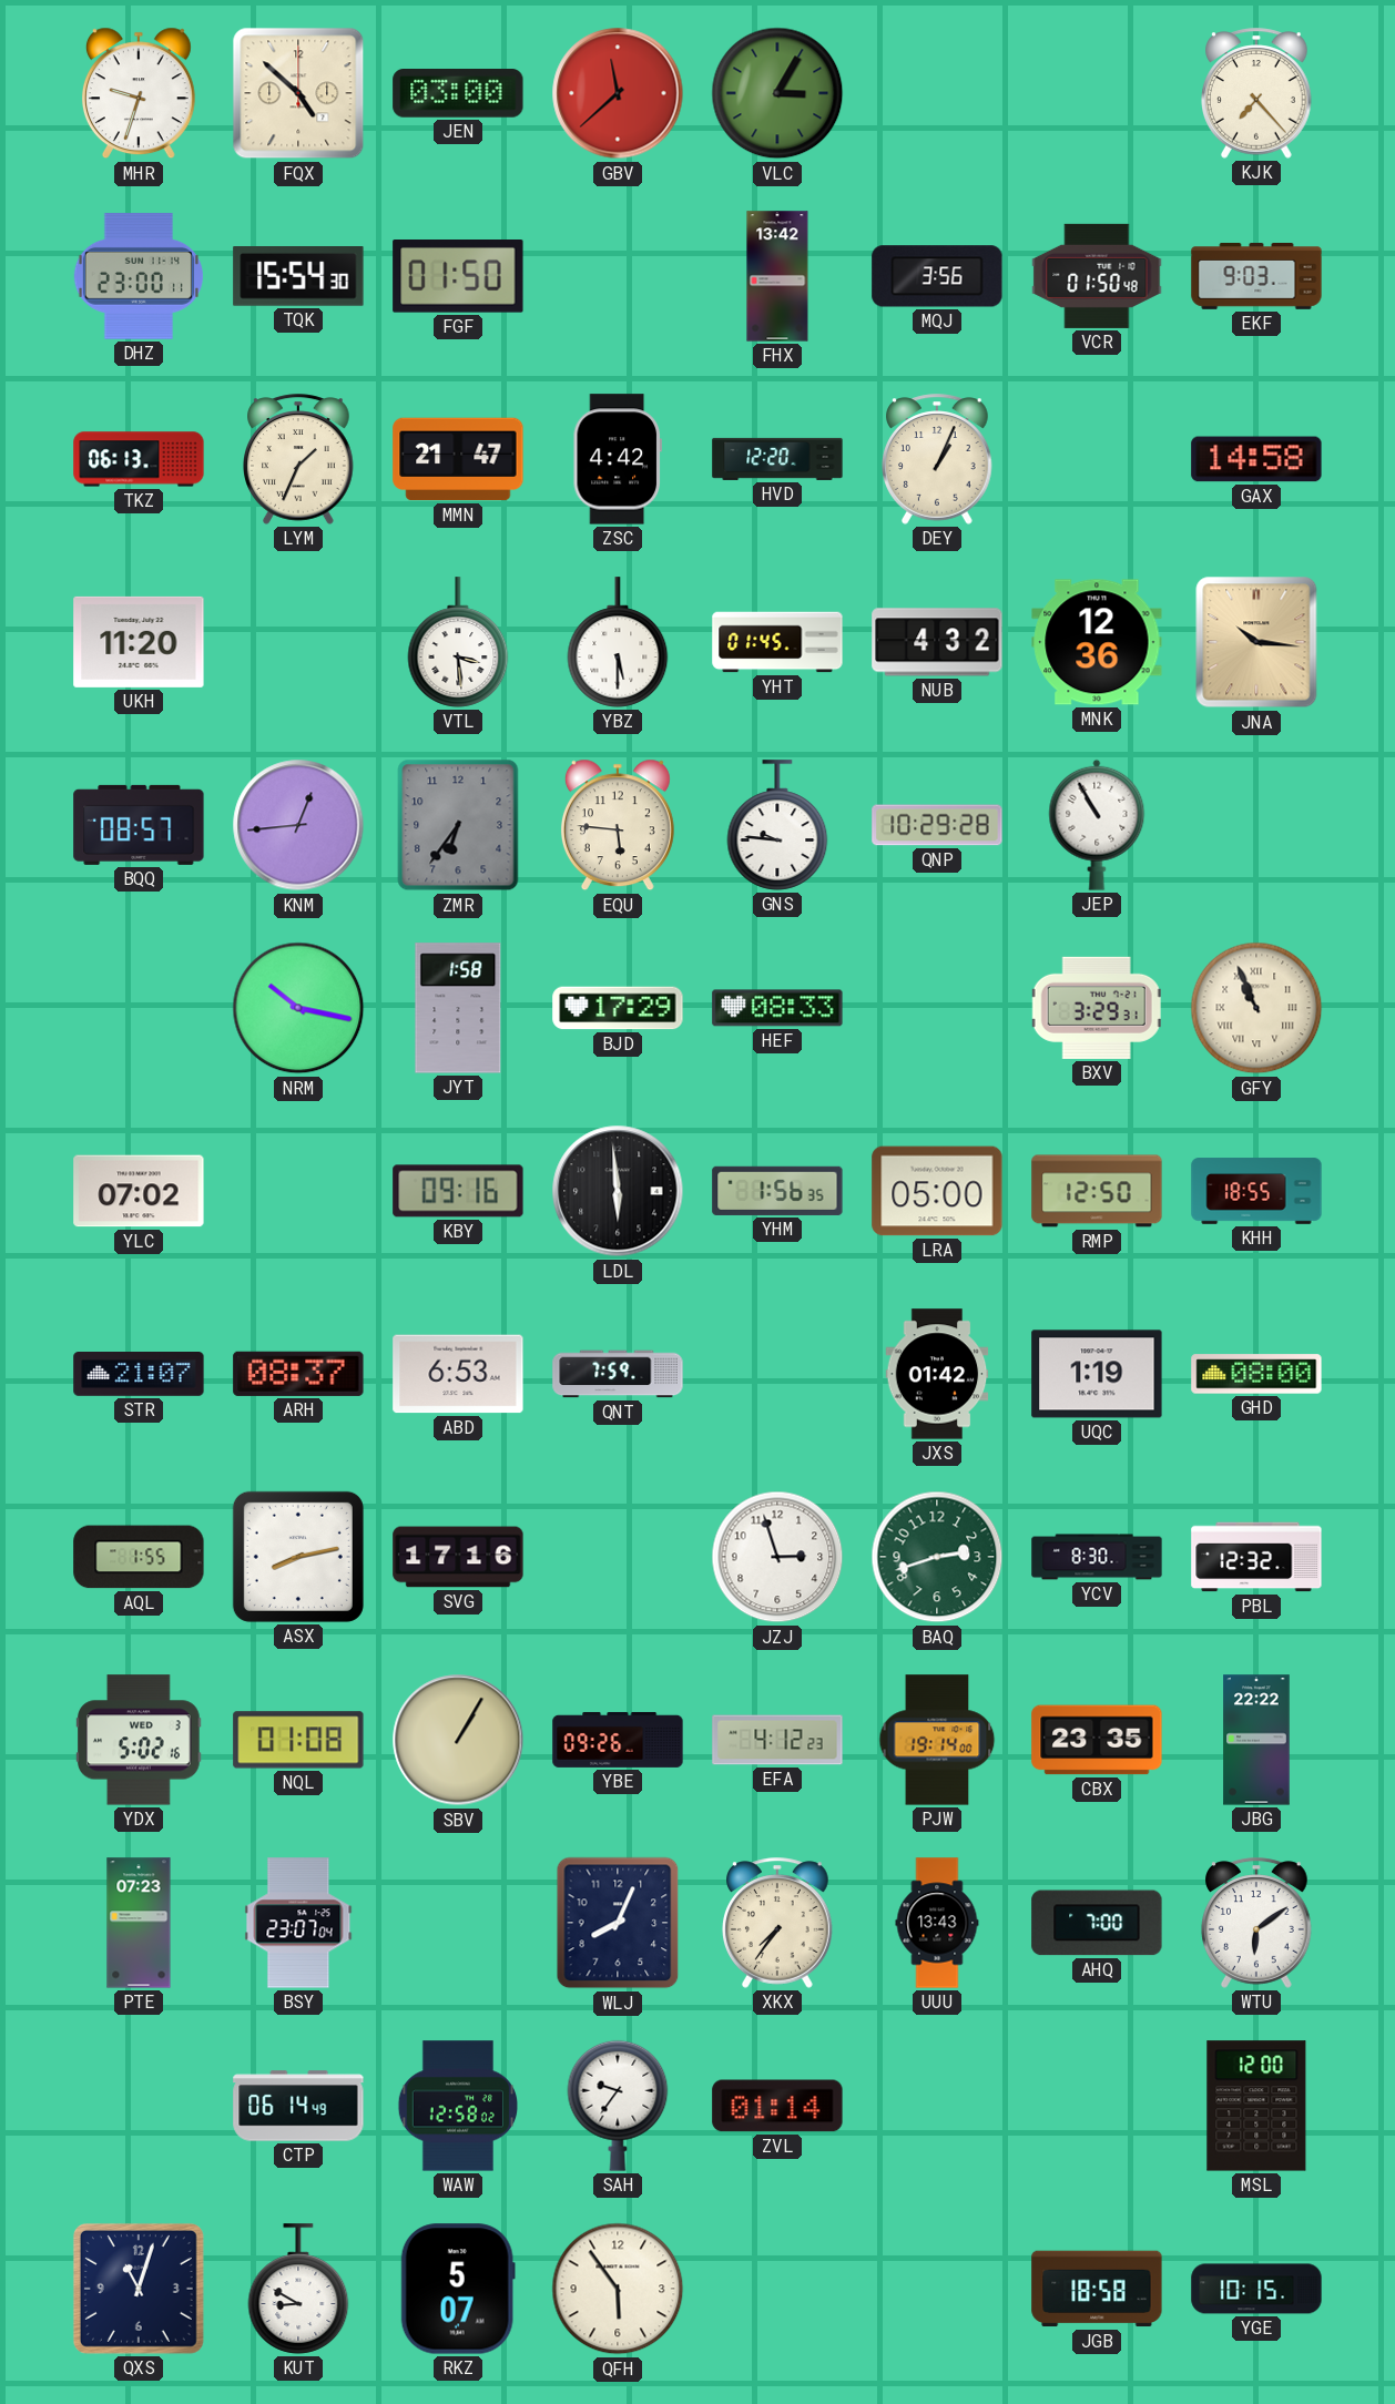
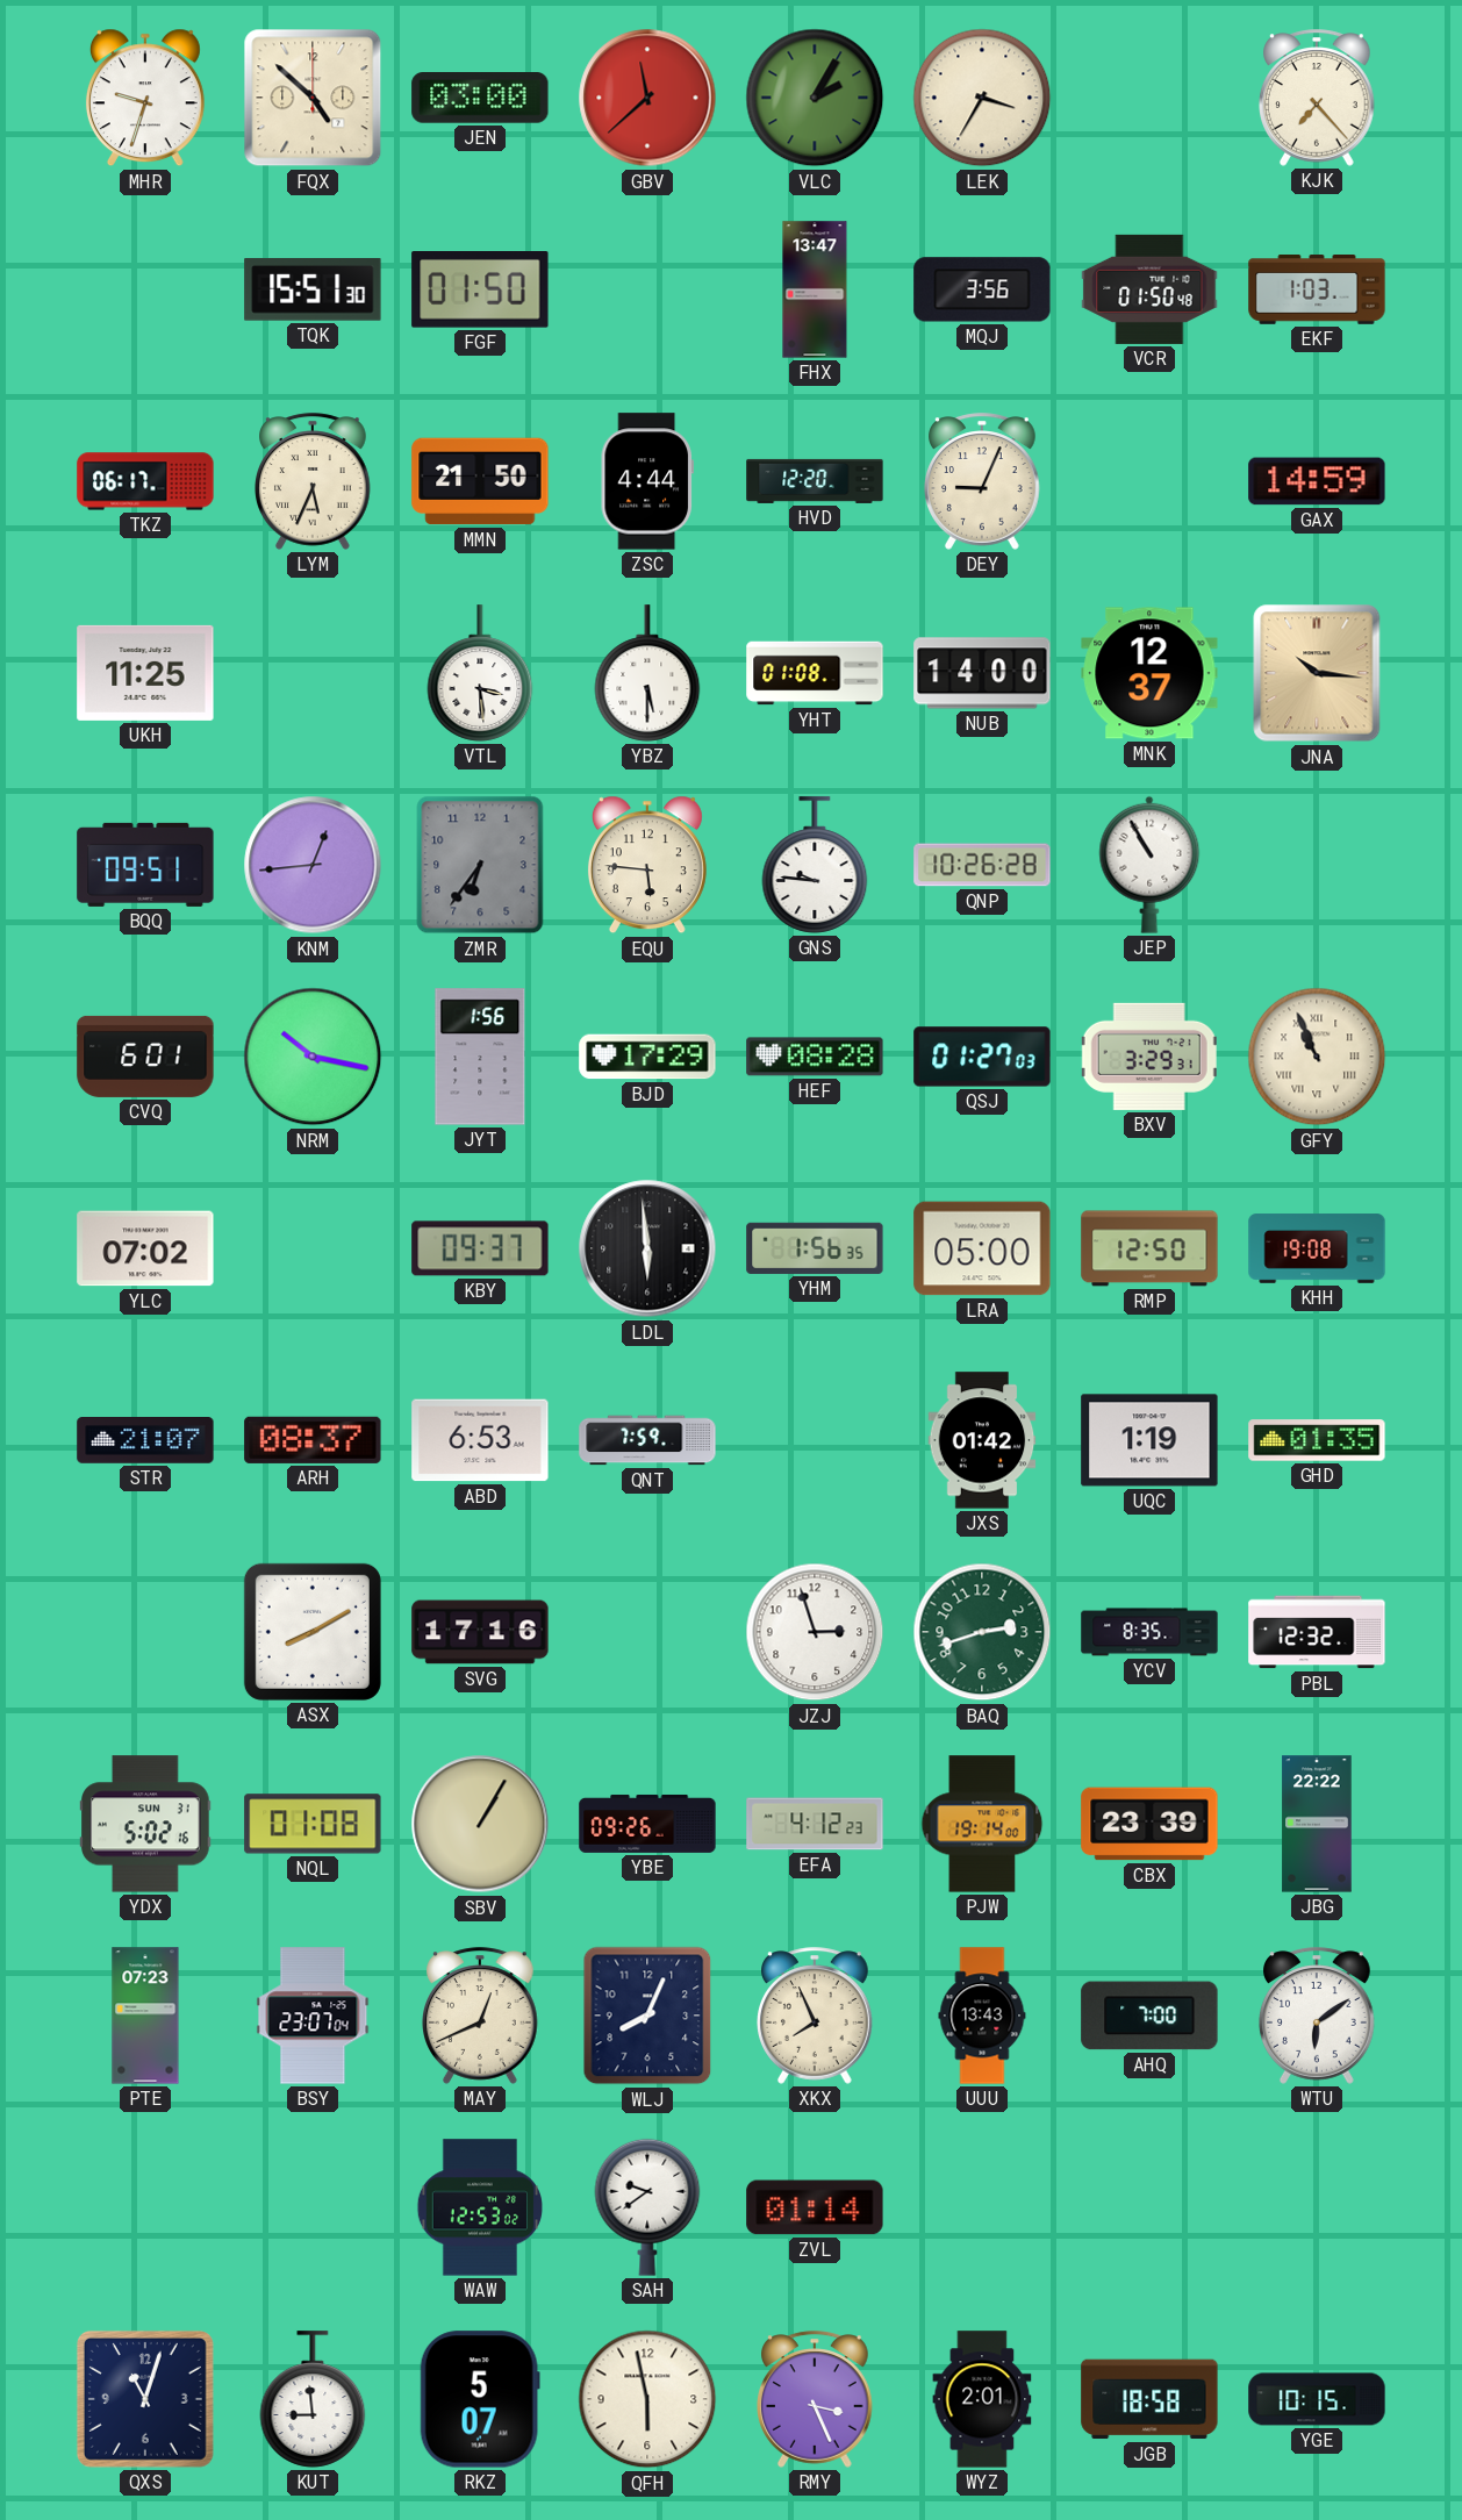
VLC: 3:05 -> 2:05 (815, 98)
LEK: none -> 3:35 (982, 98)
DHZ: 23:00 -> none (139, 276)
TQK: 15:54 -> 15:51 (313, 291)
FHX: 13:42 -> 13:47 (815, 289)
EKF: 9:03 -> 1:03 (1317, 291)
TKZ: 06:13 -> 06:17 (145, 481)
LYM: 1:34 -> 5:34 (314, 481)
MMN: 21:47 -> 21:50 (480, 481)
ZSC: 4:42 -> 4:44 (647, 481)
DEY: 1:04 -> 9:04 (983, 481)
GAX: 14:58 -> 14:59 (1317, 481)
UKH: 11:20 -> 11:25 (145, 673)
YHT: 01:45 -> 01:08 (815, 673)
NUB: 4:32 -> 14:00 (982, 673)
MNK: 12:36 -> 12:37 (1149, 673)
BQQ: 08:57 -> 09:51 (145, 865)
QNP: 10:29 -> 10:26 (982, 865)
CVQ: none -> 6:01 (145, 1057)
JYT: 1:58 -> 1:56 (480, 1057)
HEF: 08:33 -> 08:28 (815, 1057)
QSJ: none -> 01:27 (982, 1057)
KBY: 09:16 -> 09:37 (480, 1248)
KHH: 18:55 -> 19:08 (1317, 1248)
GHD: 08:00 -> 01:35 (1317, 1440)
AQL: 1:55 -> none (139, 1557)
ASX: 8:13 -> 8:10 (313, 1632)
YCV: 8:30 -> 8:35 (1149, 1632)
YDX date: WED 3 -> SUN 31 (145, 1824)
CBX: 23:35 -> 23:39 (1149, 1824)
MAY: none -> 12:41 (481, 2016)
XKX: 7:36 -> 7:56 (816, 2016)
CTP: 06:14 -> none (298, 2106)
WAW: 12:58 -> 12:53 (479, 2207)
SAH: 9:36 -> 9:39 (647, 2207)
MSL: 12:00 -> none (1256, 2106)
KUT: 8:50 -> 8:59 (313, 2399)
QFH: 5:54 -> 5:58 (647, 2399)
RMY: none -> 3:26 (816, 2399)
WYZ: none -> 2:01 (982, 2399)
